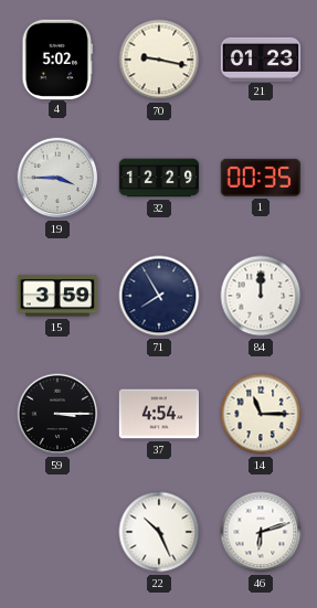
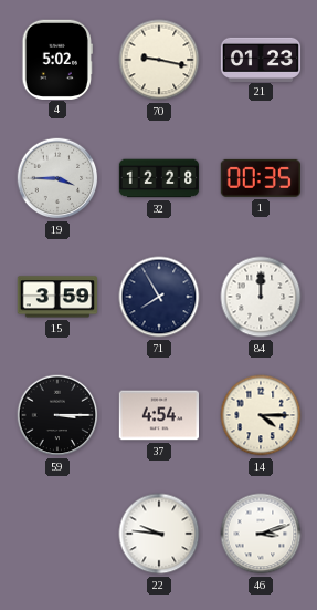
32: 12:29 -> 12:28 (159, 178)
14: 11:15 -> 4:15 (261, 415)
22: 10:26 -> 9:46 (159, 534)
46: 6:12 -> 3:12 (261, 534)
